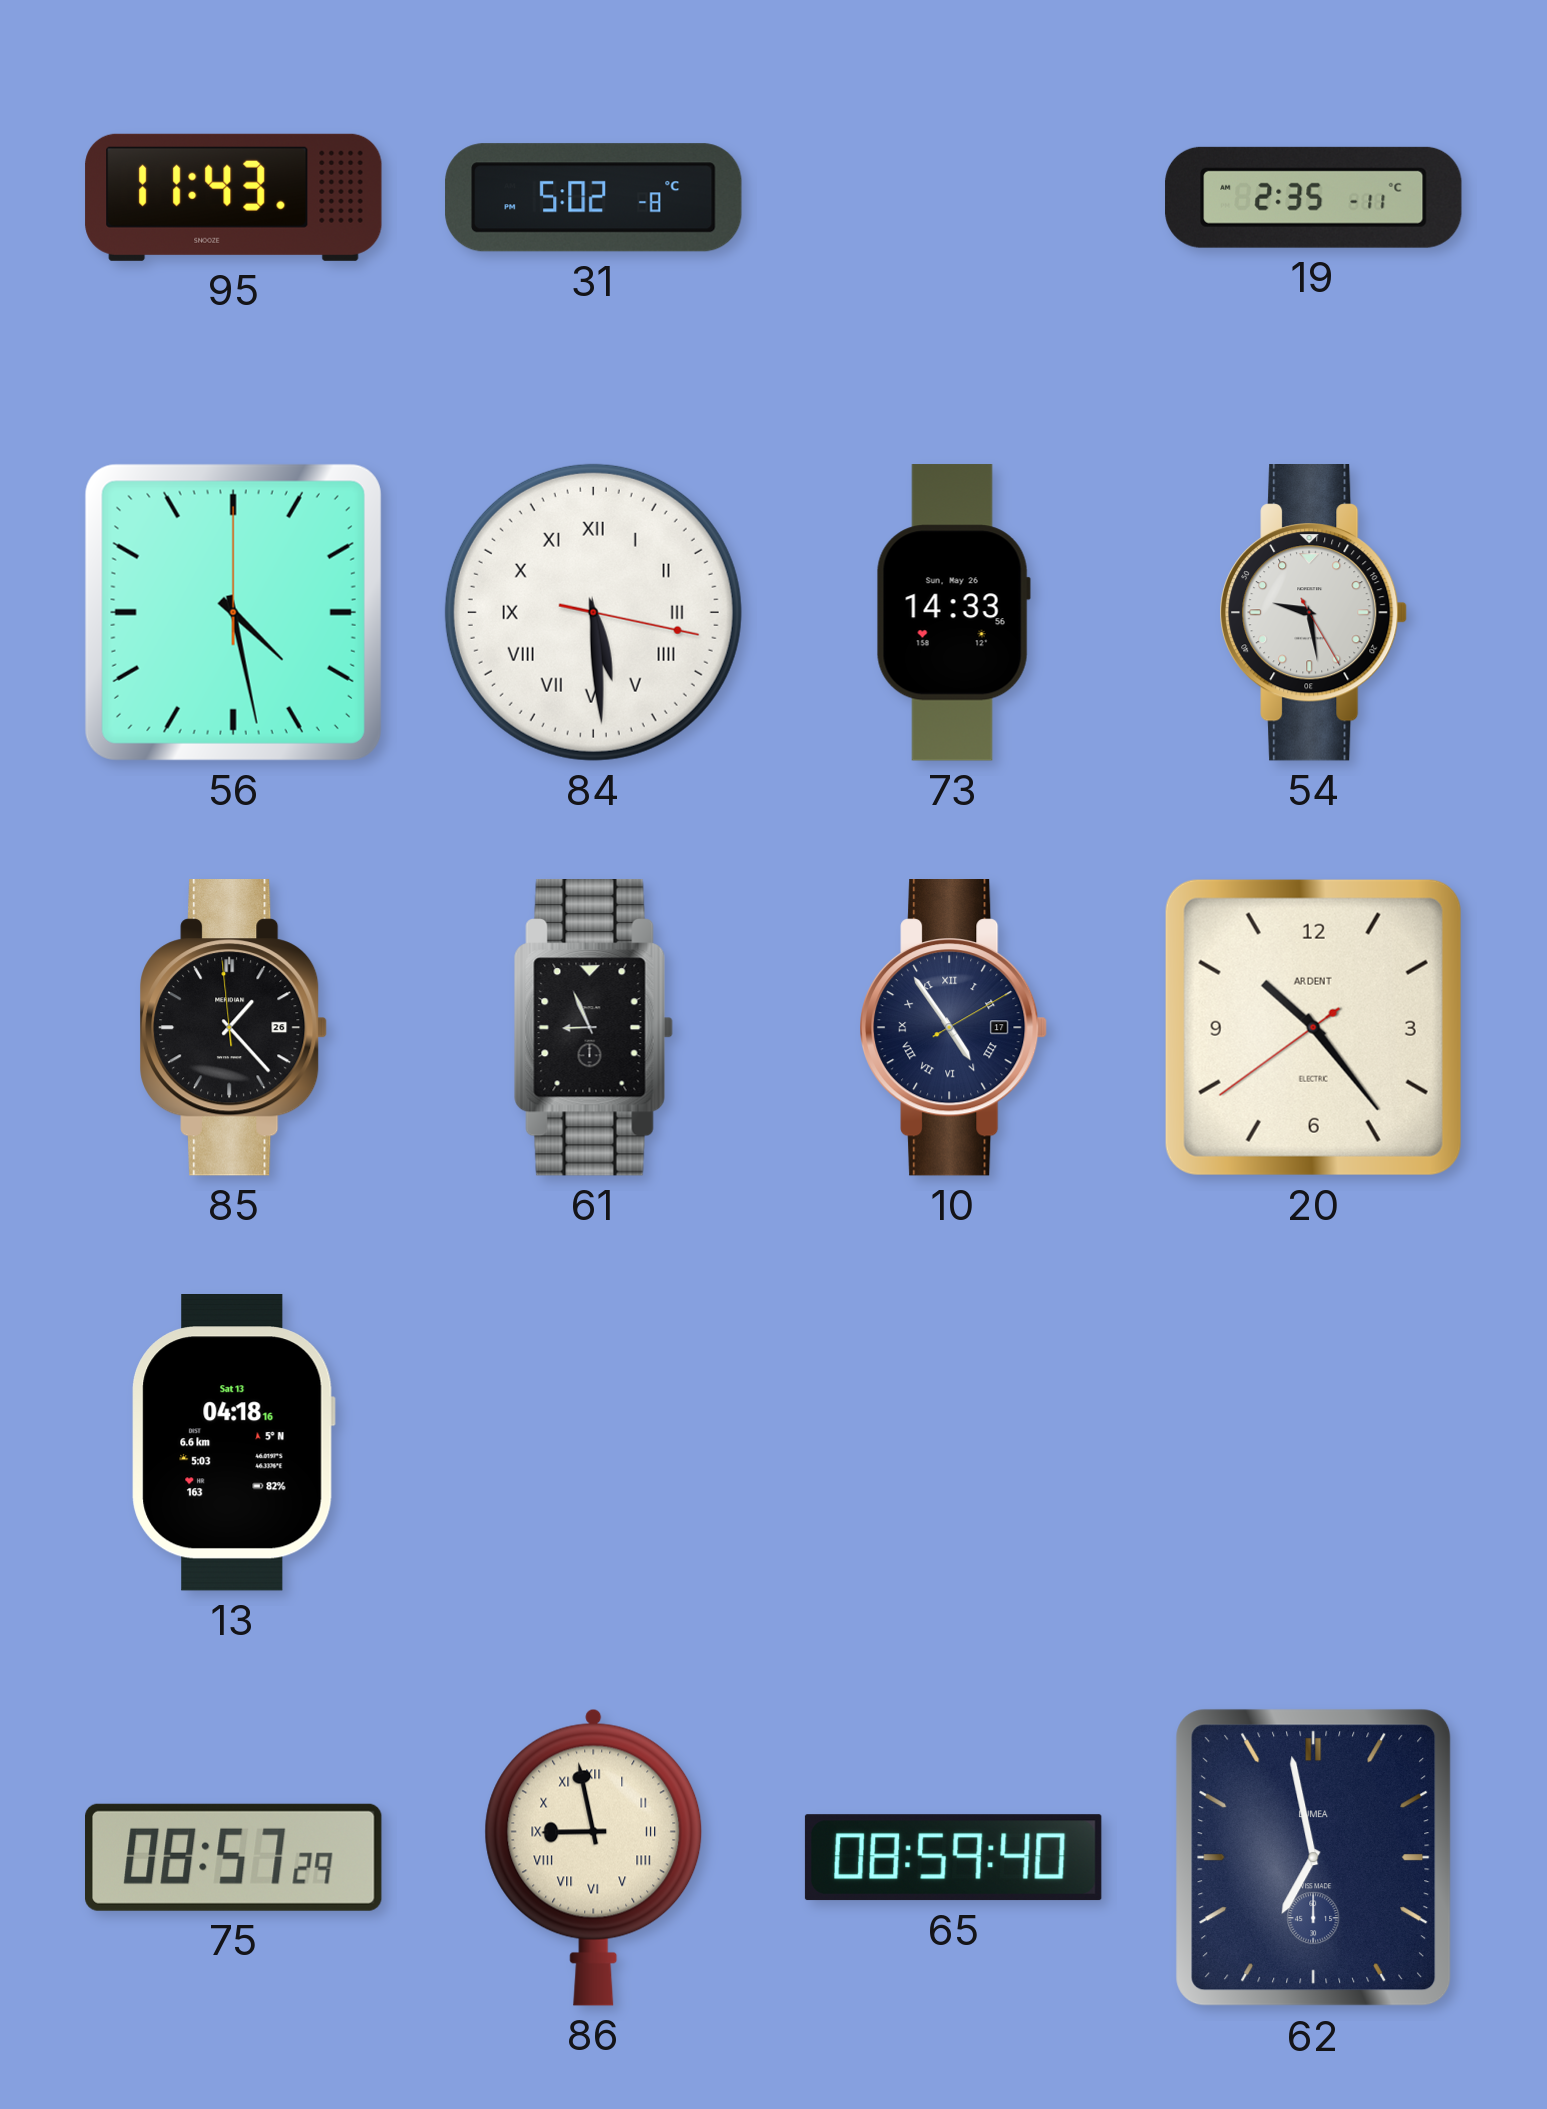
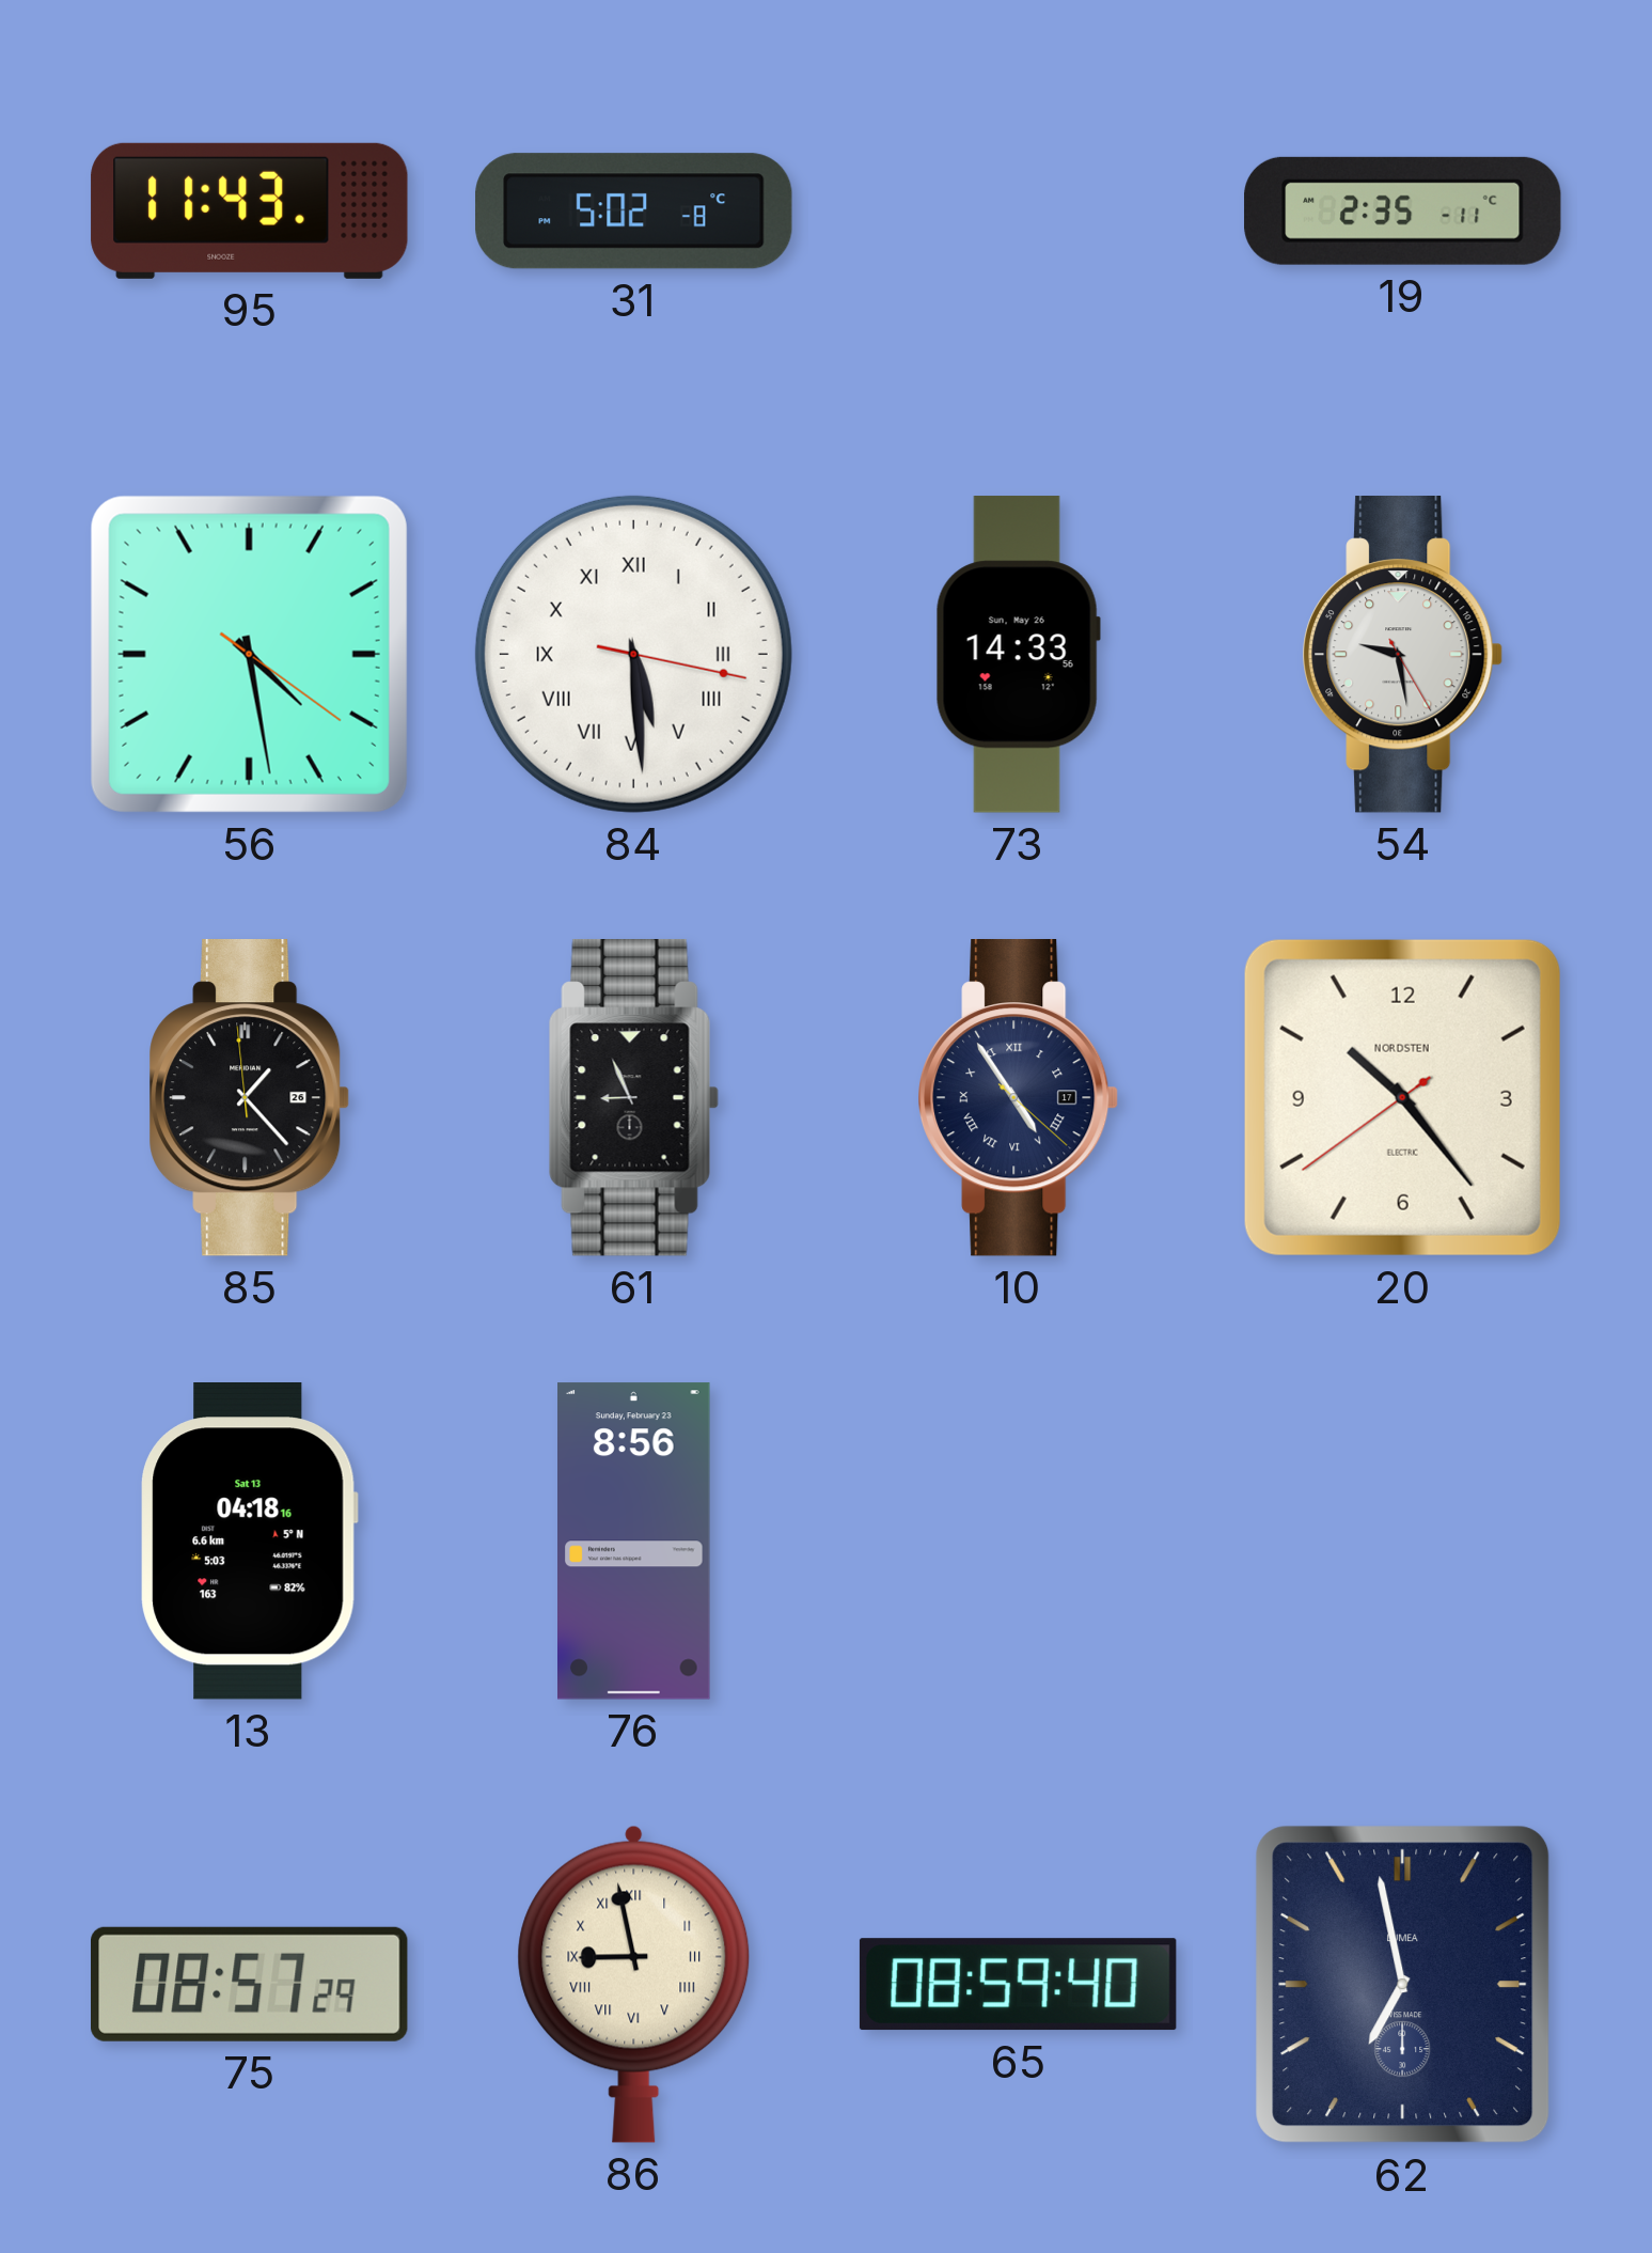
56: 4:28:00 -> 4:28:21 (249, 654)
10: 4:54:10 -> 4:54:22 (1019, 1098)
20 brand: ARDENT -> NORDSTEN (1402, 1097)
76: none -> 8:56 (634, 1542)
